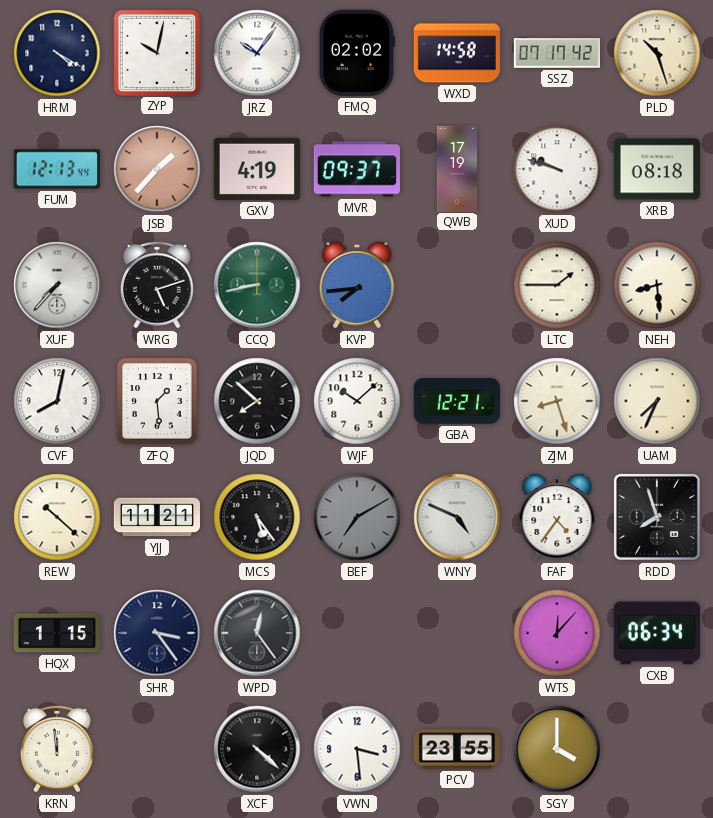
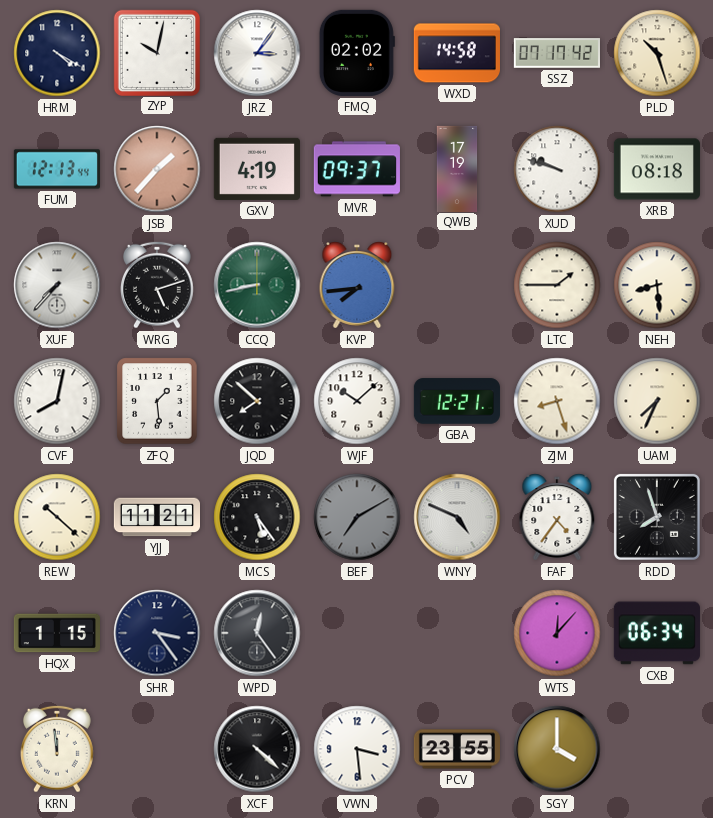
JRZ: 10:06 -> 3:06 (257, 53)
